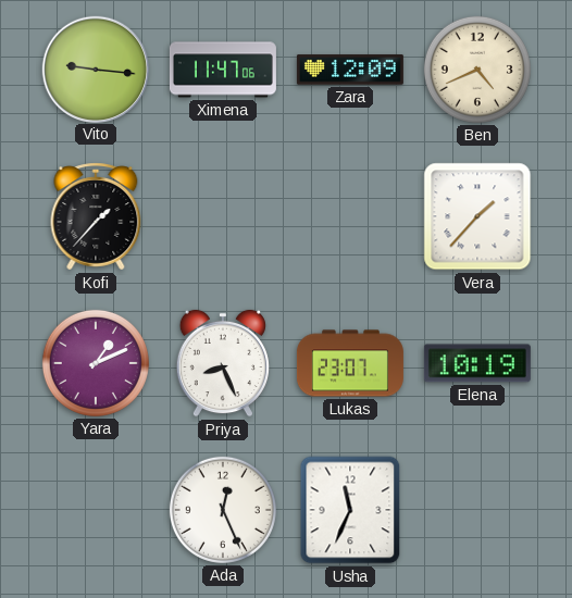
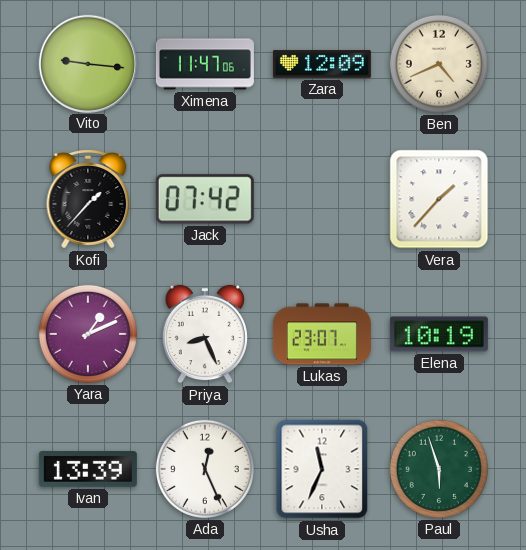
Jack: none -> 07:42 (205, 199)
Ivan: none -> 13:39 (88, 469)
Paul: none -> 5:57 (439, 469)
